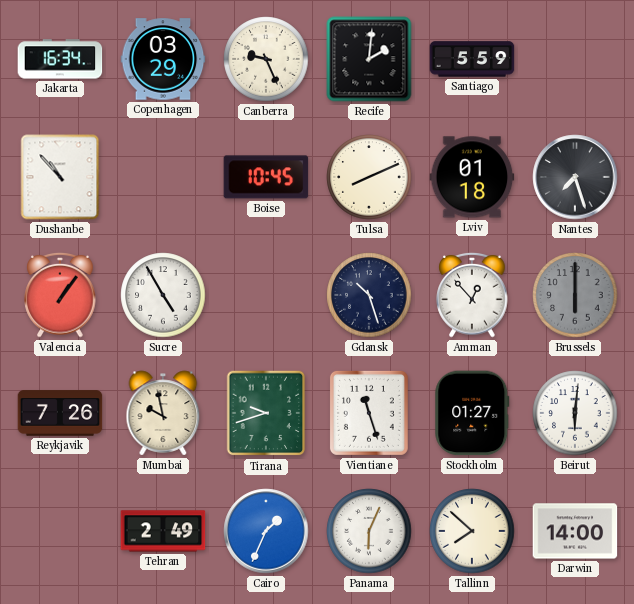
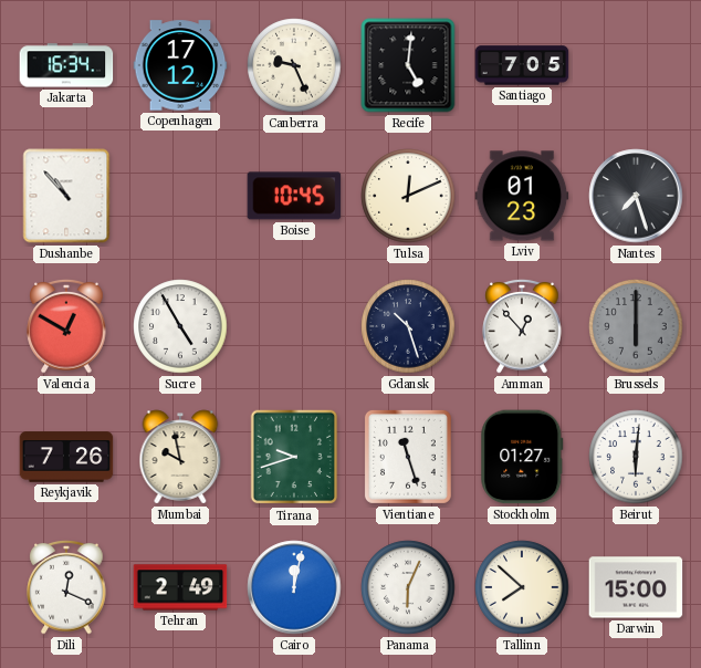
Copenhagen: 03:29 -> 17:12 (180, 65)
Recife: 2:01 -> 5:01 (408, 65)
Santiago: 5:59 -> 7:05 (522, 65)
Tulsa: 8:11 -> 12:11 (408, 196)
Lviv: 01:18 -> 01:23 (522, 196)
Valencia: 1:06 -> 12:50 (66, 326)
Dili: none -> 12:19 (66, 587)
Cairo: 1:34 -> 12:02 (294, 587)
Darwin: 14:00 -> 15:00 (636, 587)
